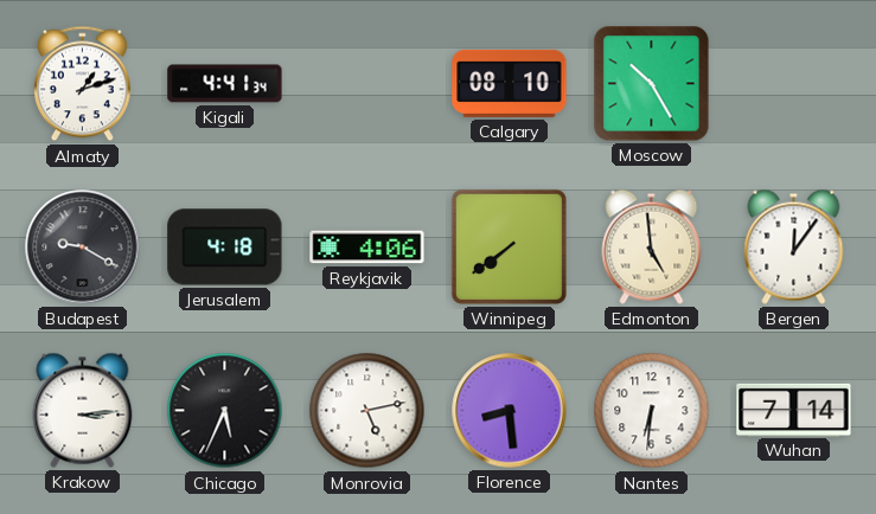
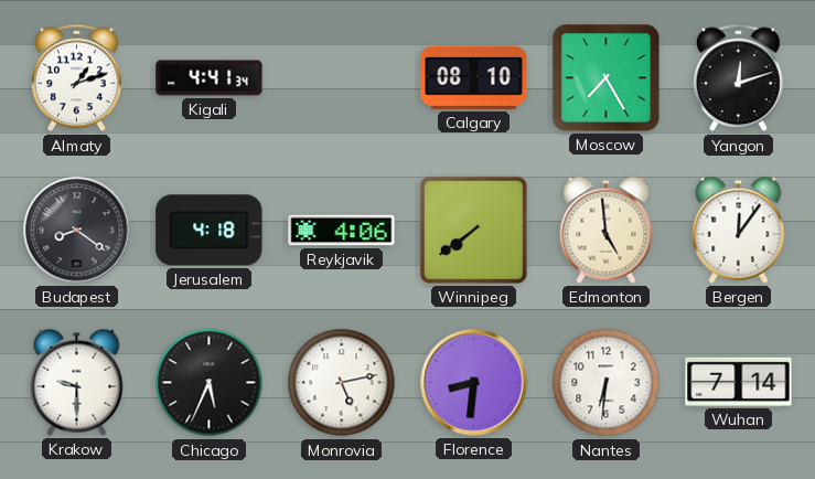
Moscow: 10:25 -> 7:25 (607, 78)
Yangon: none -> 12:12 (739, 78)
Budapest: 9:20 -> 8:21 (77, 231)
Krakow: 3:14 -> 9:30 (77, 382)
Florence: 8:29 -> 8:31 (474, 383)
